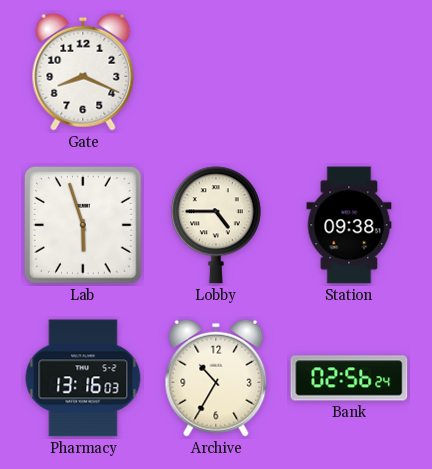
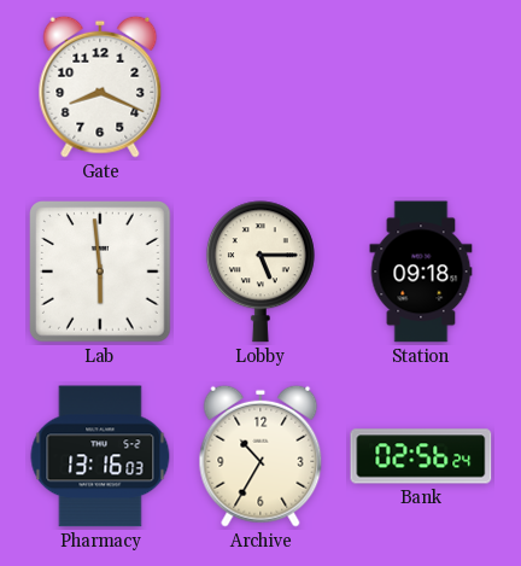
Lab: 5:57 -> 5:59 (101, 273)
Lobby: 4:45 -> 5:15 (260, 272)
Station: 09:38 -> 09:18 (421, 272)
